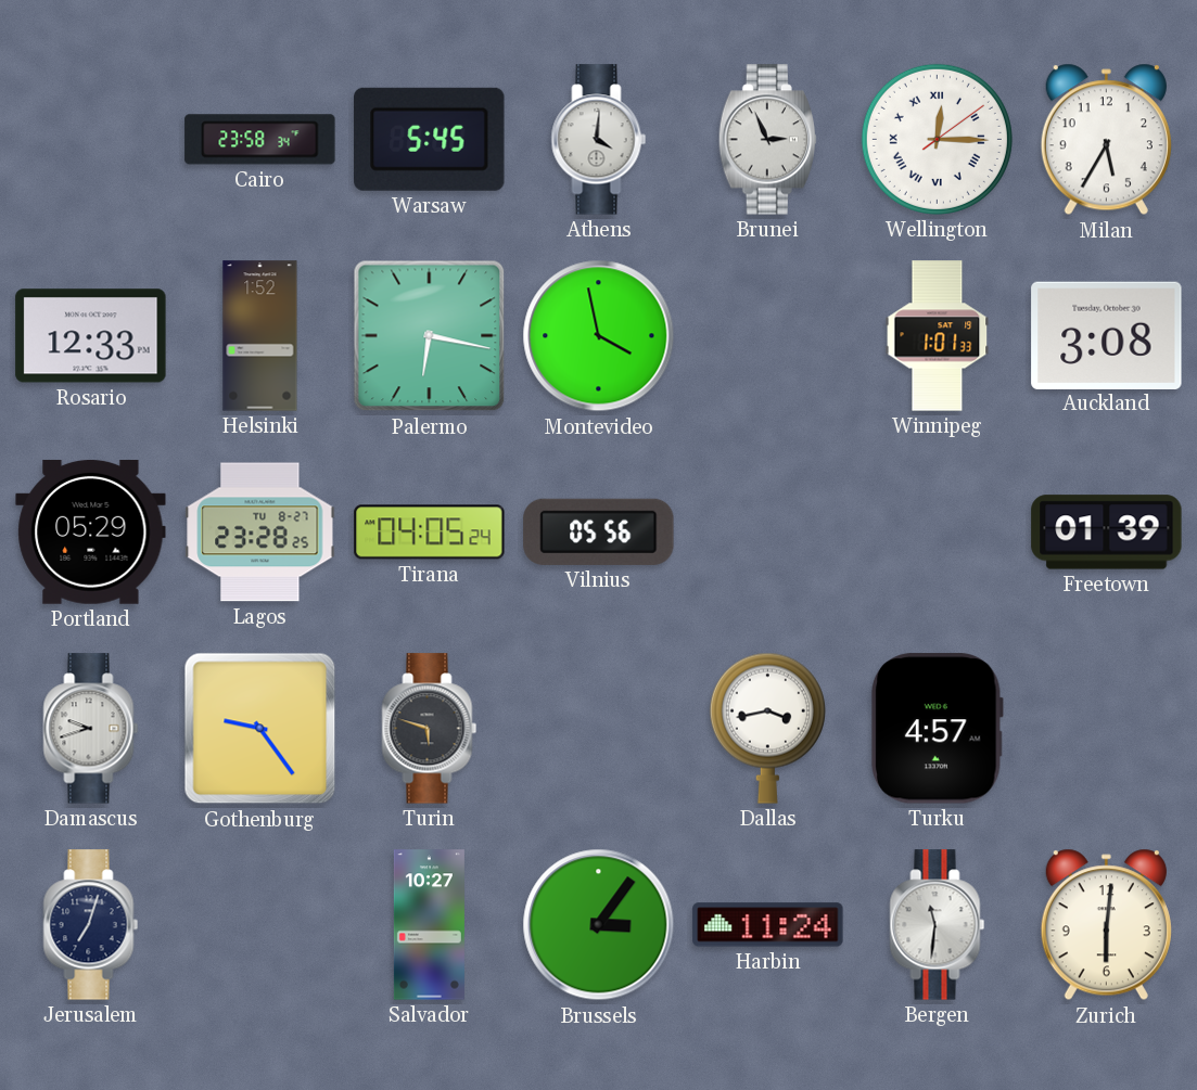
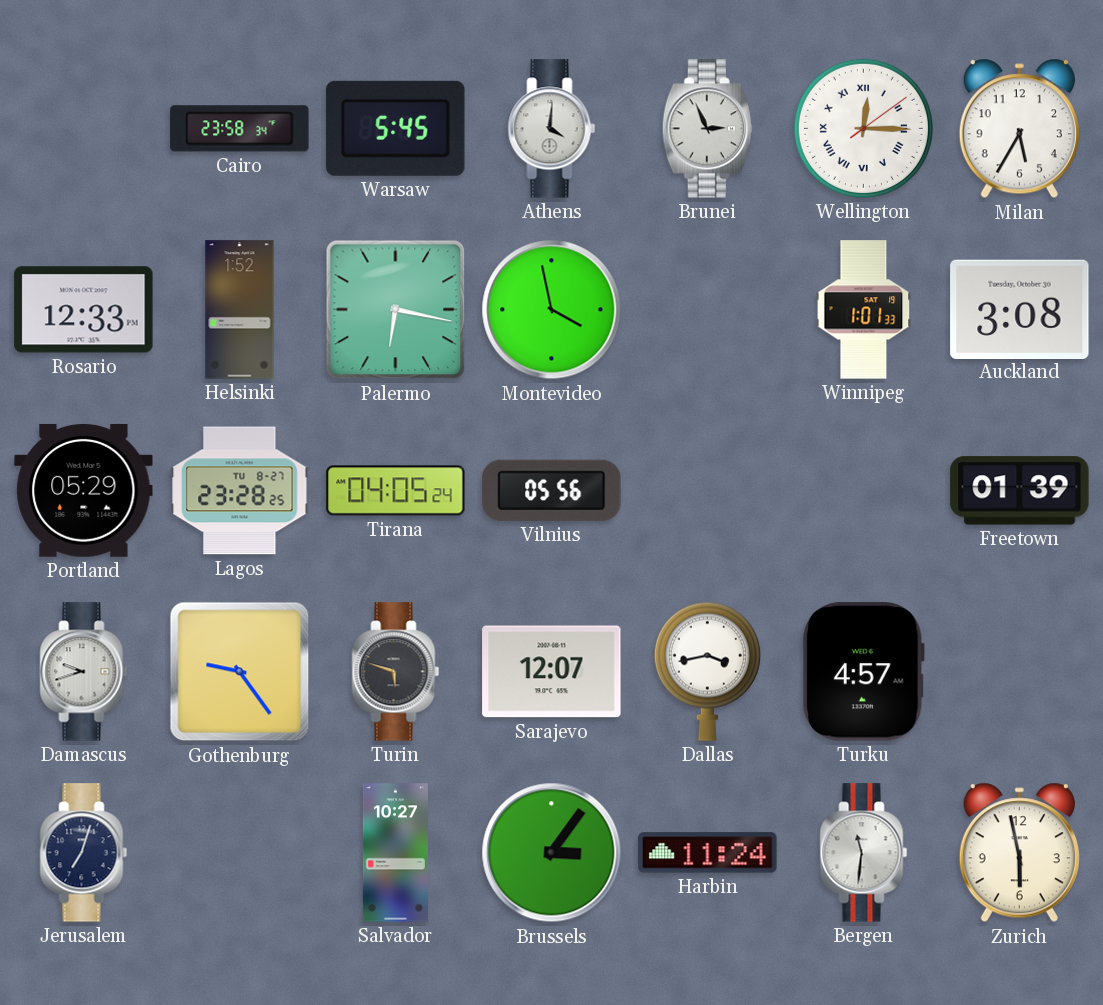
Sarajevo: none -> 12:07 (552, 672)
Zurich: 6:01 -> 5:58 (1019, 853)
